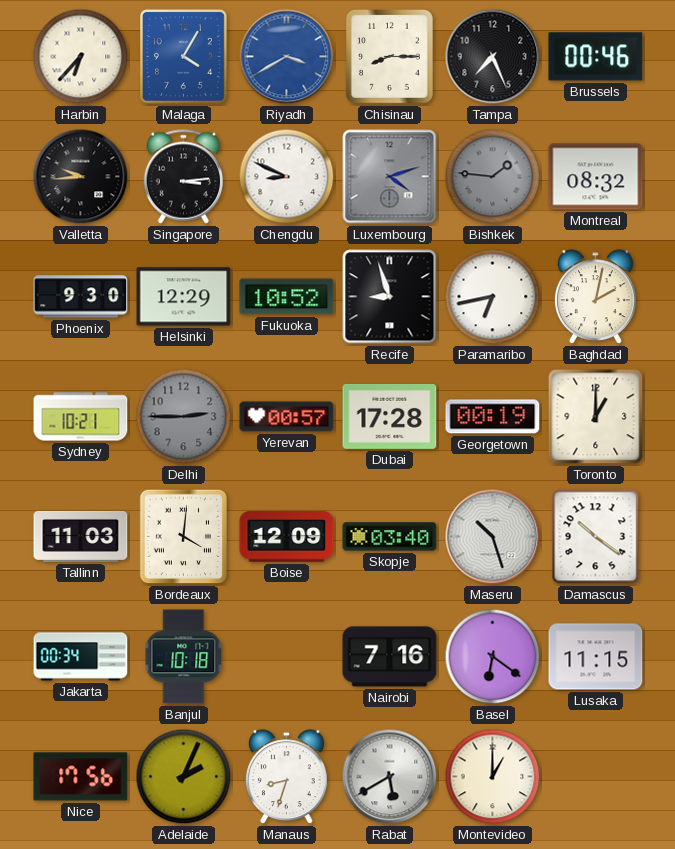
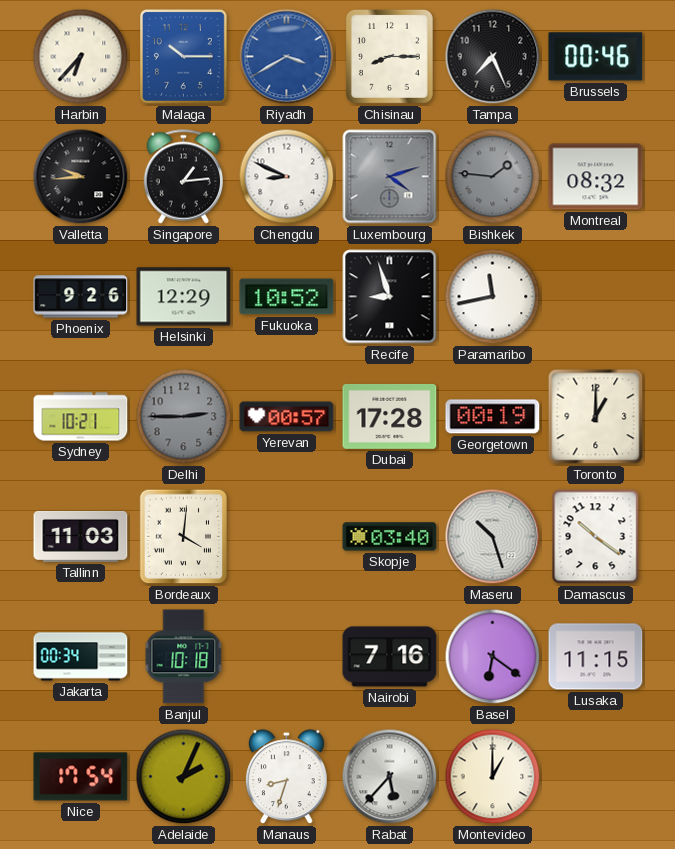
Malaga: 4:05 -> 10:15 (183, 56)
Singapore: 3:14 -> 1:14 (183, 177)
Phoenix: 9:30 -> 9:26 (81, 297)
Paramaribo: 6:43 -> 11:43 (493, 297)
Baghdad: 2:02 -> none (595, 297)
Boise: 12:09 -> none (287, 537)
Nice: 17:56 -> 17:54 (81, 777)
Rabat: 5:40 -> 5:37 (390, 777)
